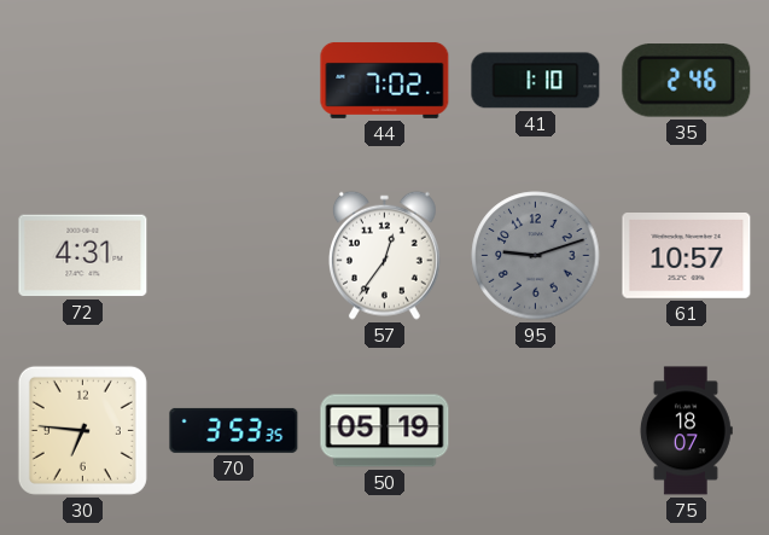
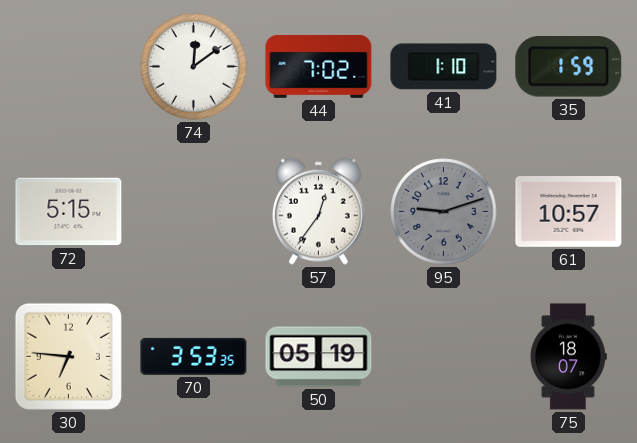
74: none -> 12:09 (194, 67)
35: 2:46 -> 1:59 (569, 67)
72: 4:31 -> 5:15 (69, 212)
